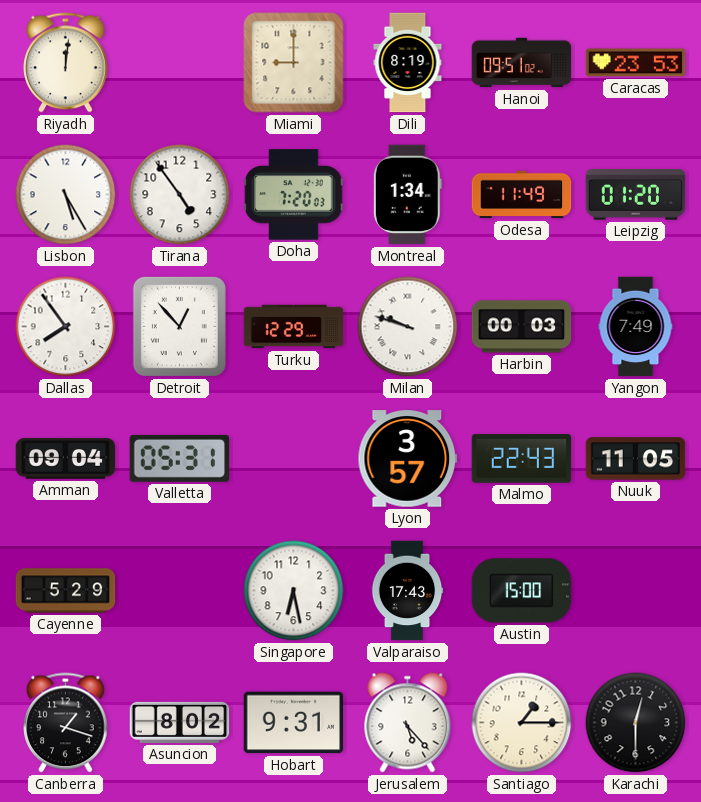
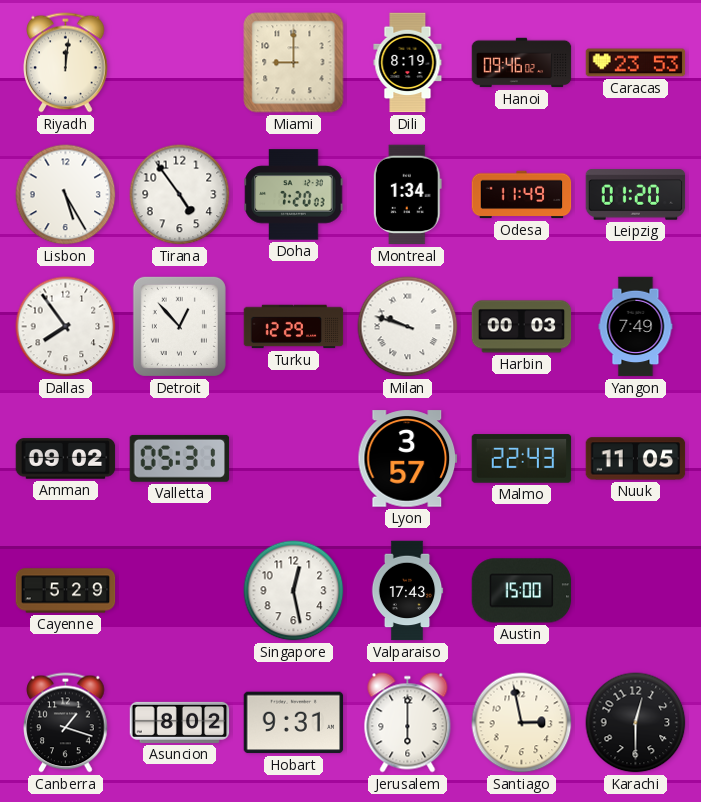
Hanoi: 09:51 -> 09:46 (522, 63)
Amman: 09:04 -> 09:02 (66, 459)
Singapore: 6:28 -> 12:28 (294, 591)
Jerusalem: 5:23 -> 6:00 (408, 723)
Santiago: 1:15 -> 2:58 (522, 723)
